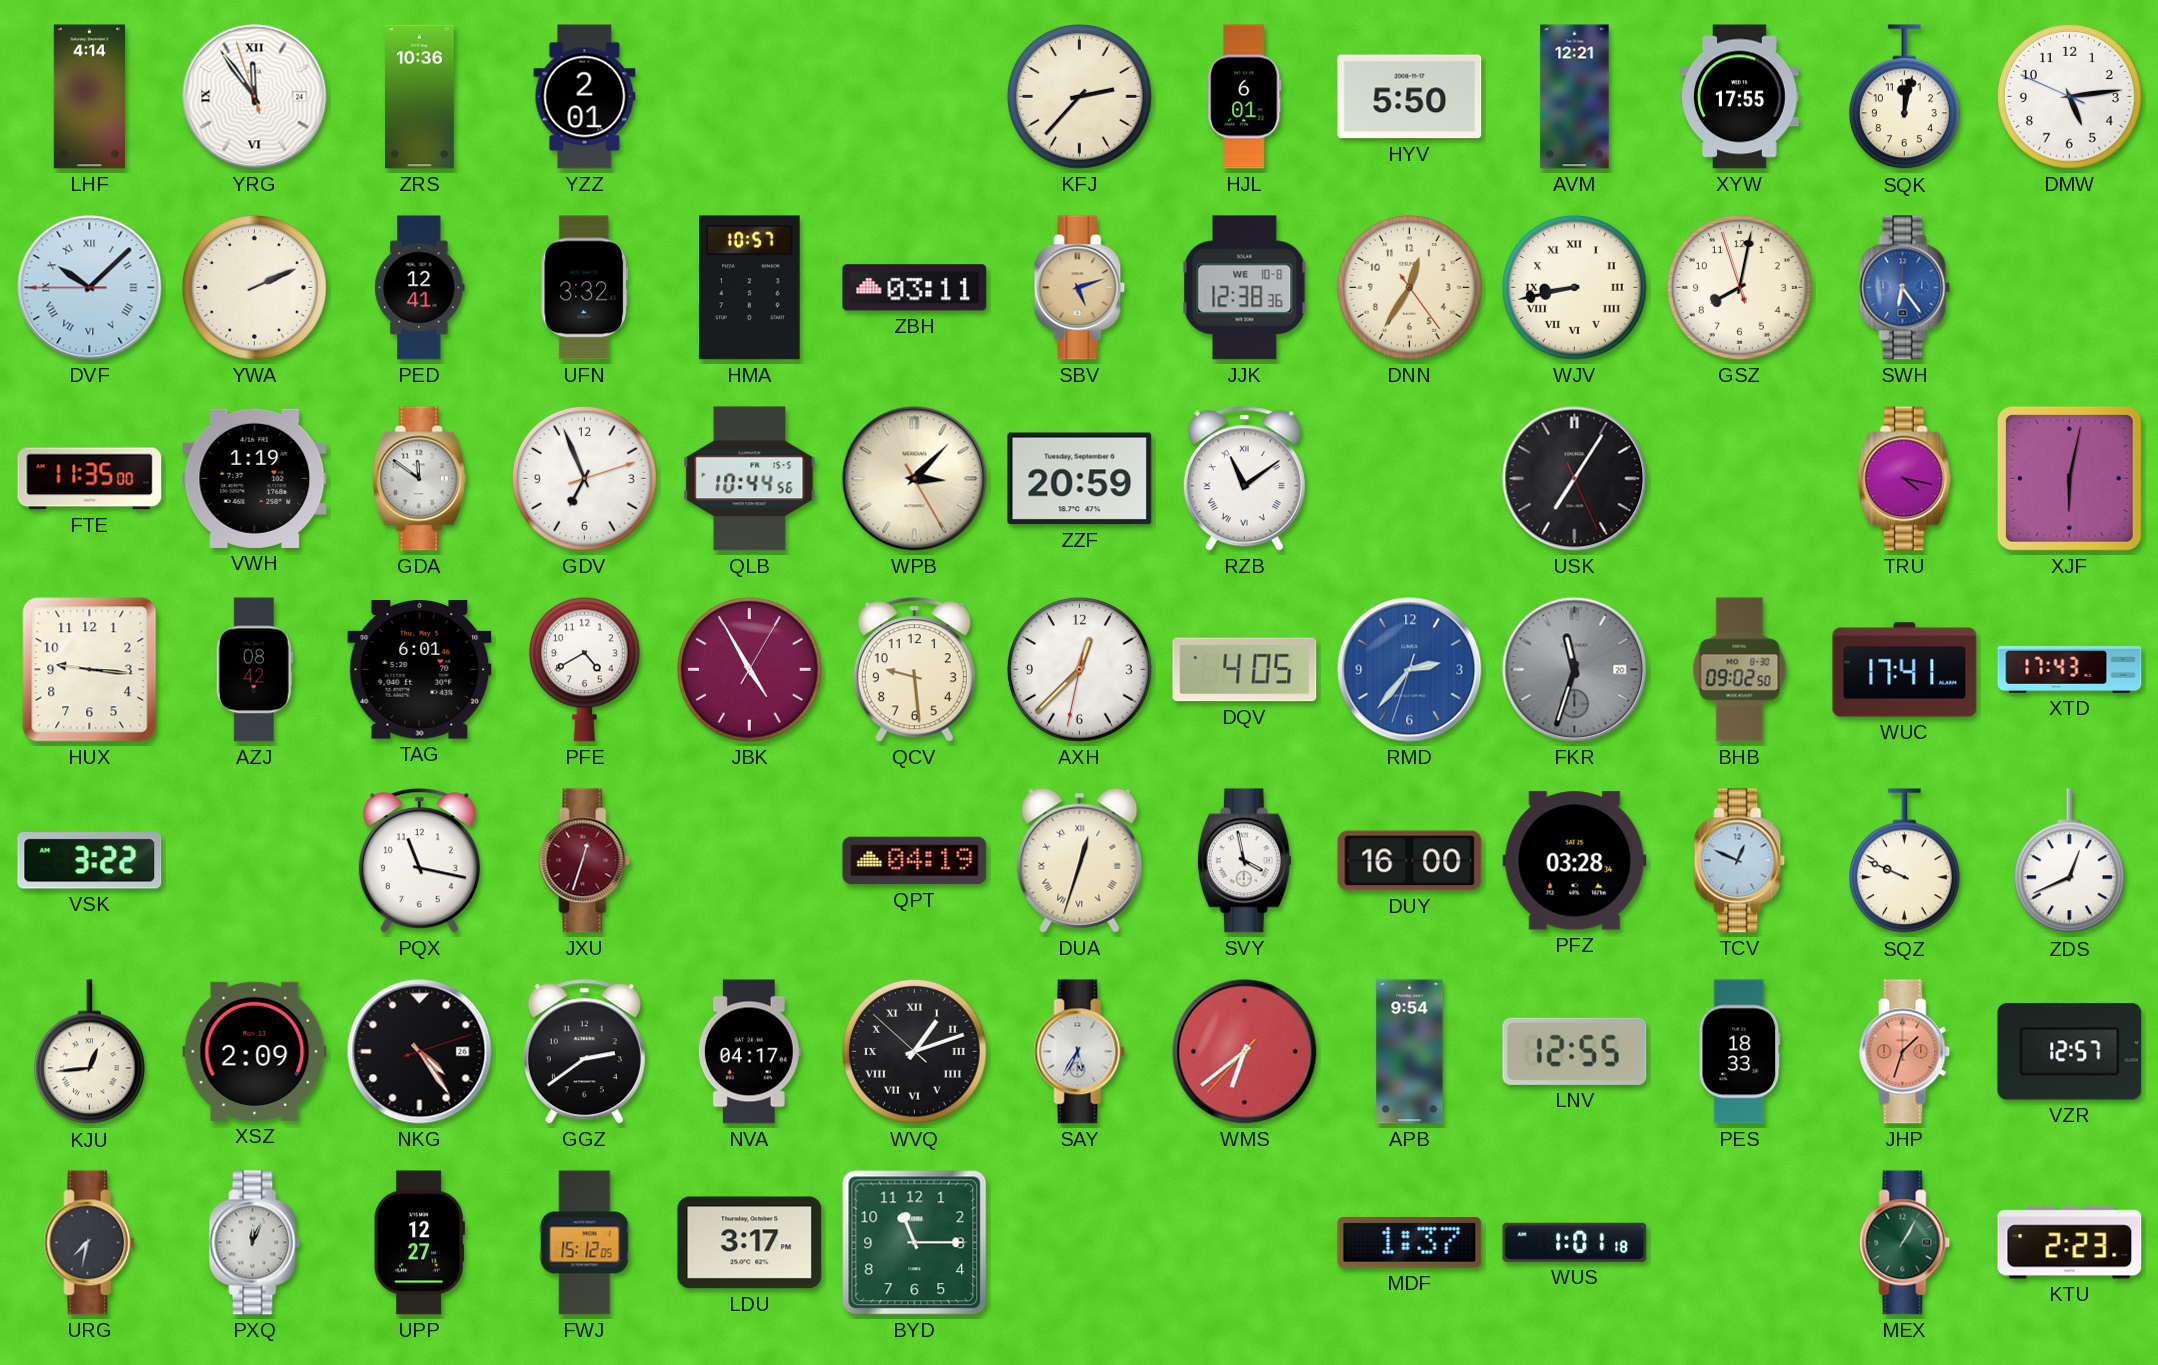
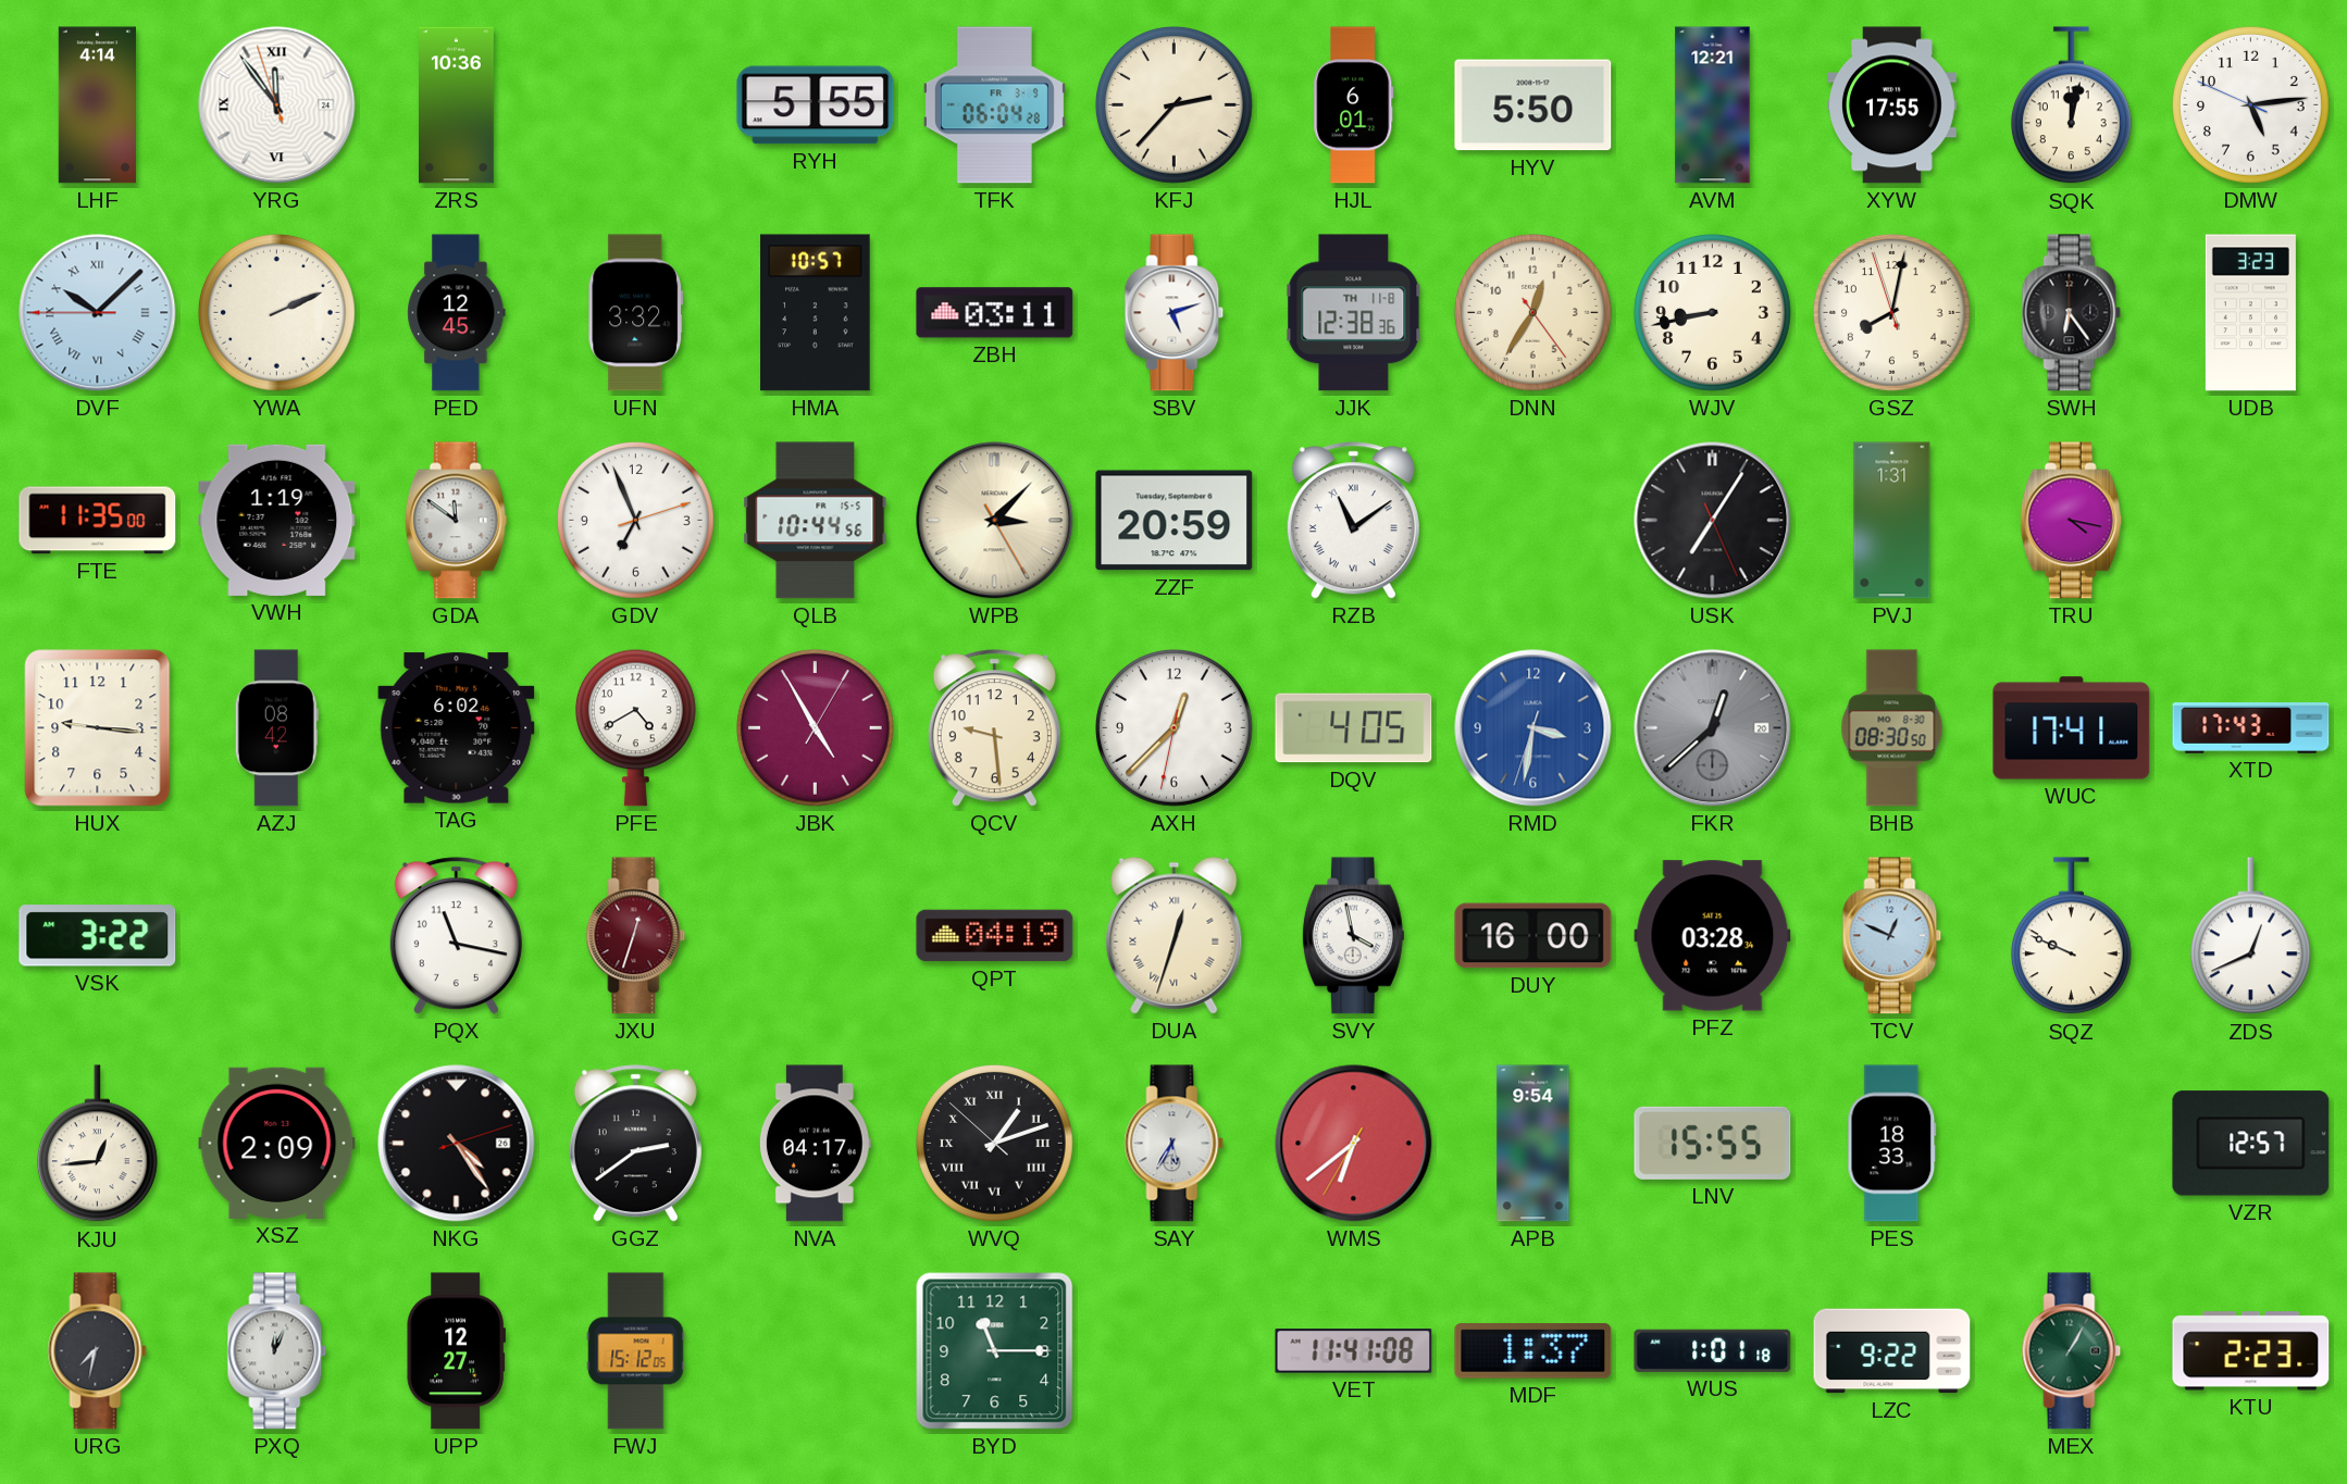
YZZ: 2:01 -> none (585, 97)
RYH: none -> 5:55 (816, 105)
TFK: none -> 06:04 (994, 105)
PED: 12:41 -> 12:45 (457, 313)
SBV dial: champagne -> white (1175, 313)
JJK date: WE 10-8 -> TH 11-8 (1354, 313)
WJV numerals: Roman -> Arabic (1713, 313)
SWH dial: blue -> black (2072, 313)
UDB: none -> 3:23 (2250, 313)
PVJ: none -> 1:31 (1892, 521)
XJF: 6:02 -> none (2069, 478)
TAG: 6:01 -> 6:02 (457, 728)
RMD: 2:36 -> 3:31 (1533, 728)
FKR: 11:33 -> 12:38 (1713, 728)
BHB: 09:02 -> 08:30 (1892, 728)
WMS: 6:38:37 -> 6:38:35 (1354, 1144)
LNV: 12:55 -> 15:55 (1713, 1143)
JHP: 1:33 -> none (1905, 1052)
LDU: 3:17 -> none (750, 1243)
VET: none -> 11:41 (1354, 1351)
LZC: none -> 9:22 (1892, 1351)
